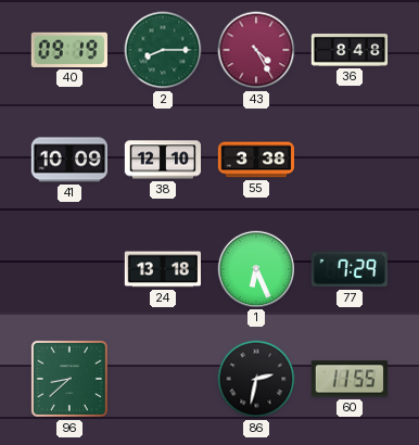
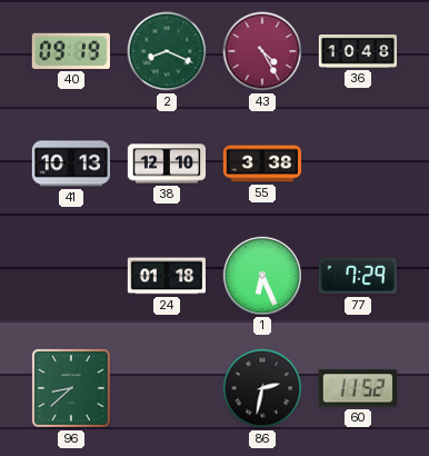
2: 8:15 -> 8:19 (167, 51)
36: 8:48 -> 10:48 (358, 52)
41: 10:09 -> 10:13 (70, 163)
24: 13:18 -> 01:18 (166, 276)
60: 11:55 -> 11:52 (357, 388)
